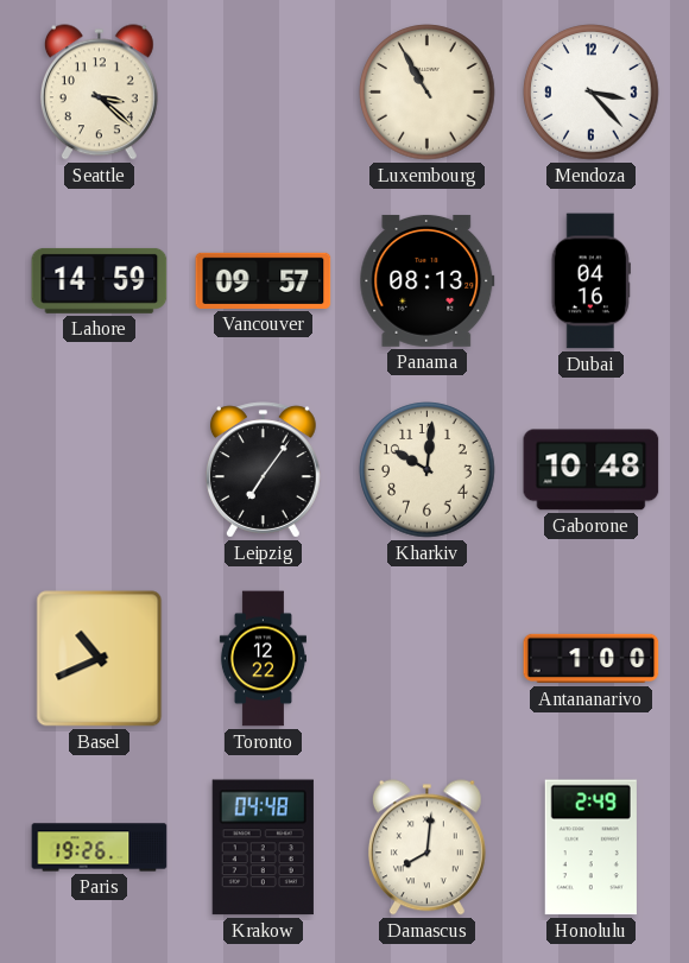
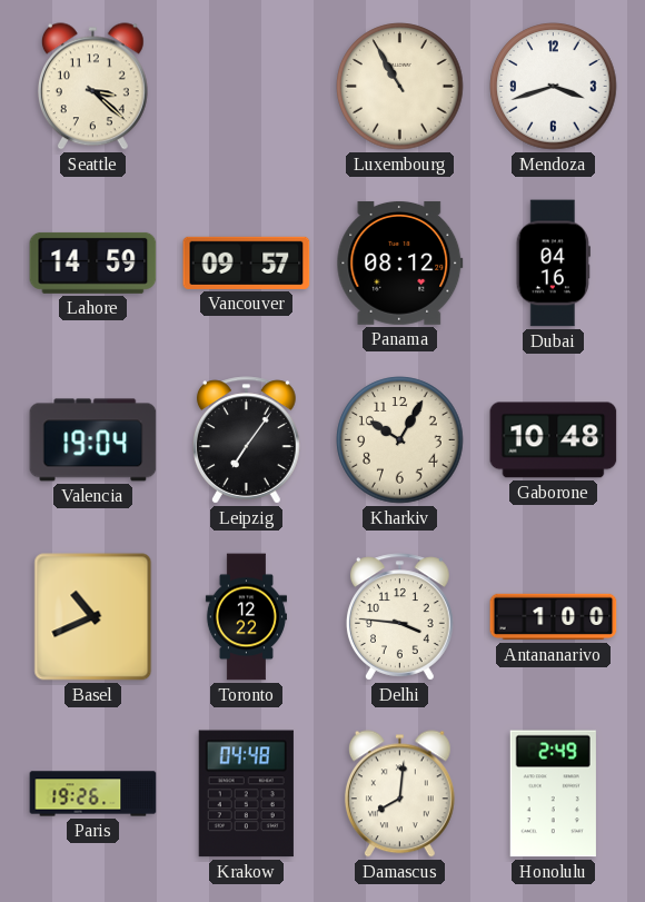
Mendoza: 3:23 -> 3:42 (554, 87)
Panama: 08:13 -> 08:12 (400, 262)
Valencia: none -> 19:04 (93, 440)
Kharkiv: 10:01 -> 10:05 (400, 440)
Delhi: none -> 3:46 (399, 617)
